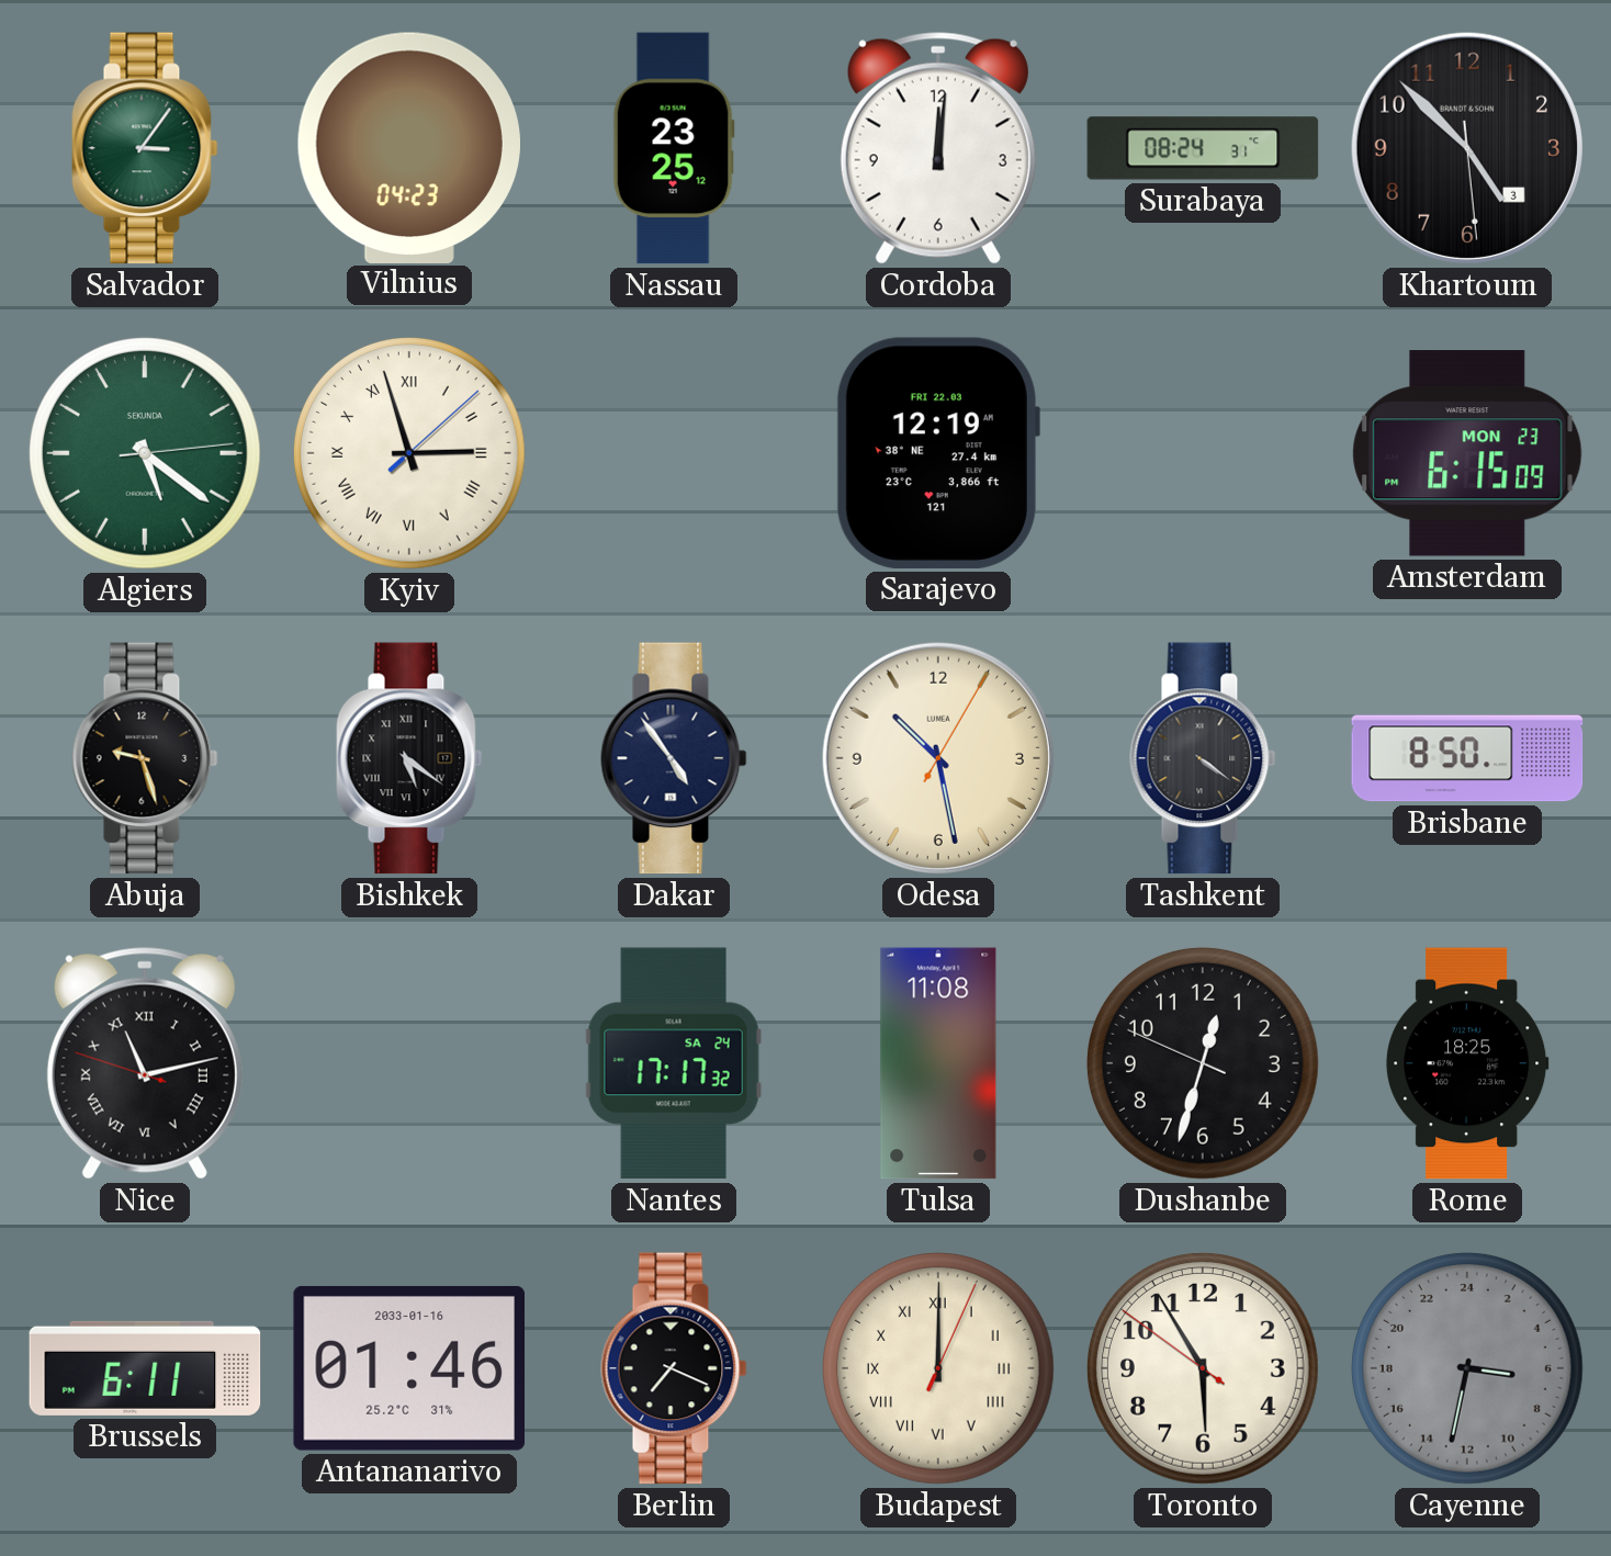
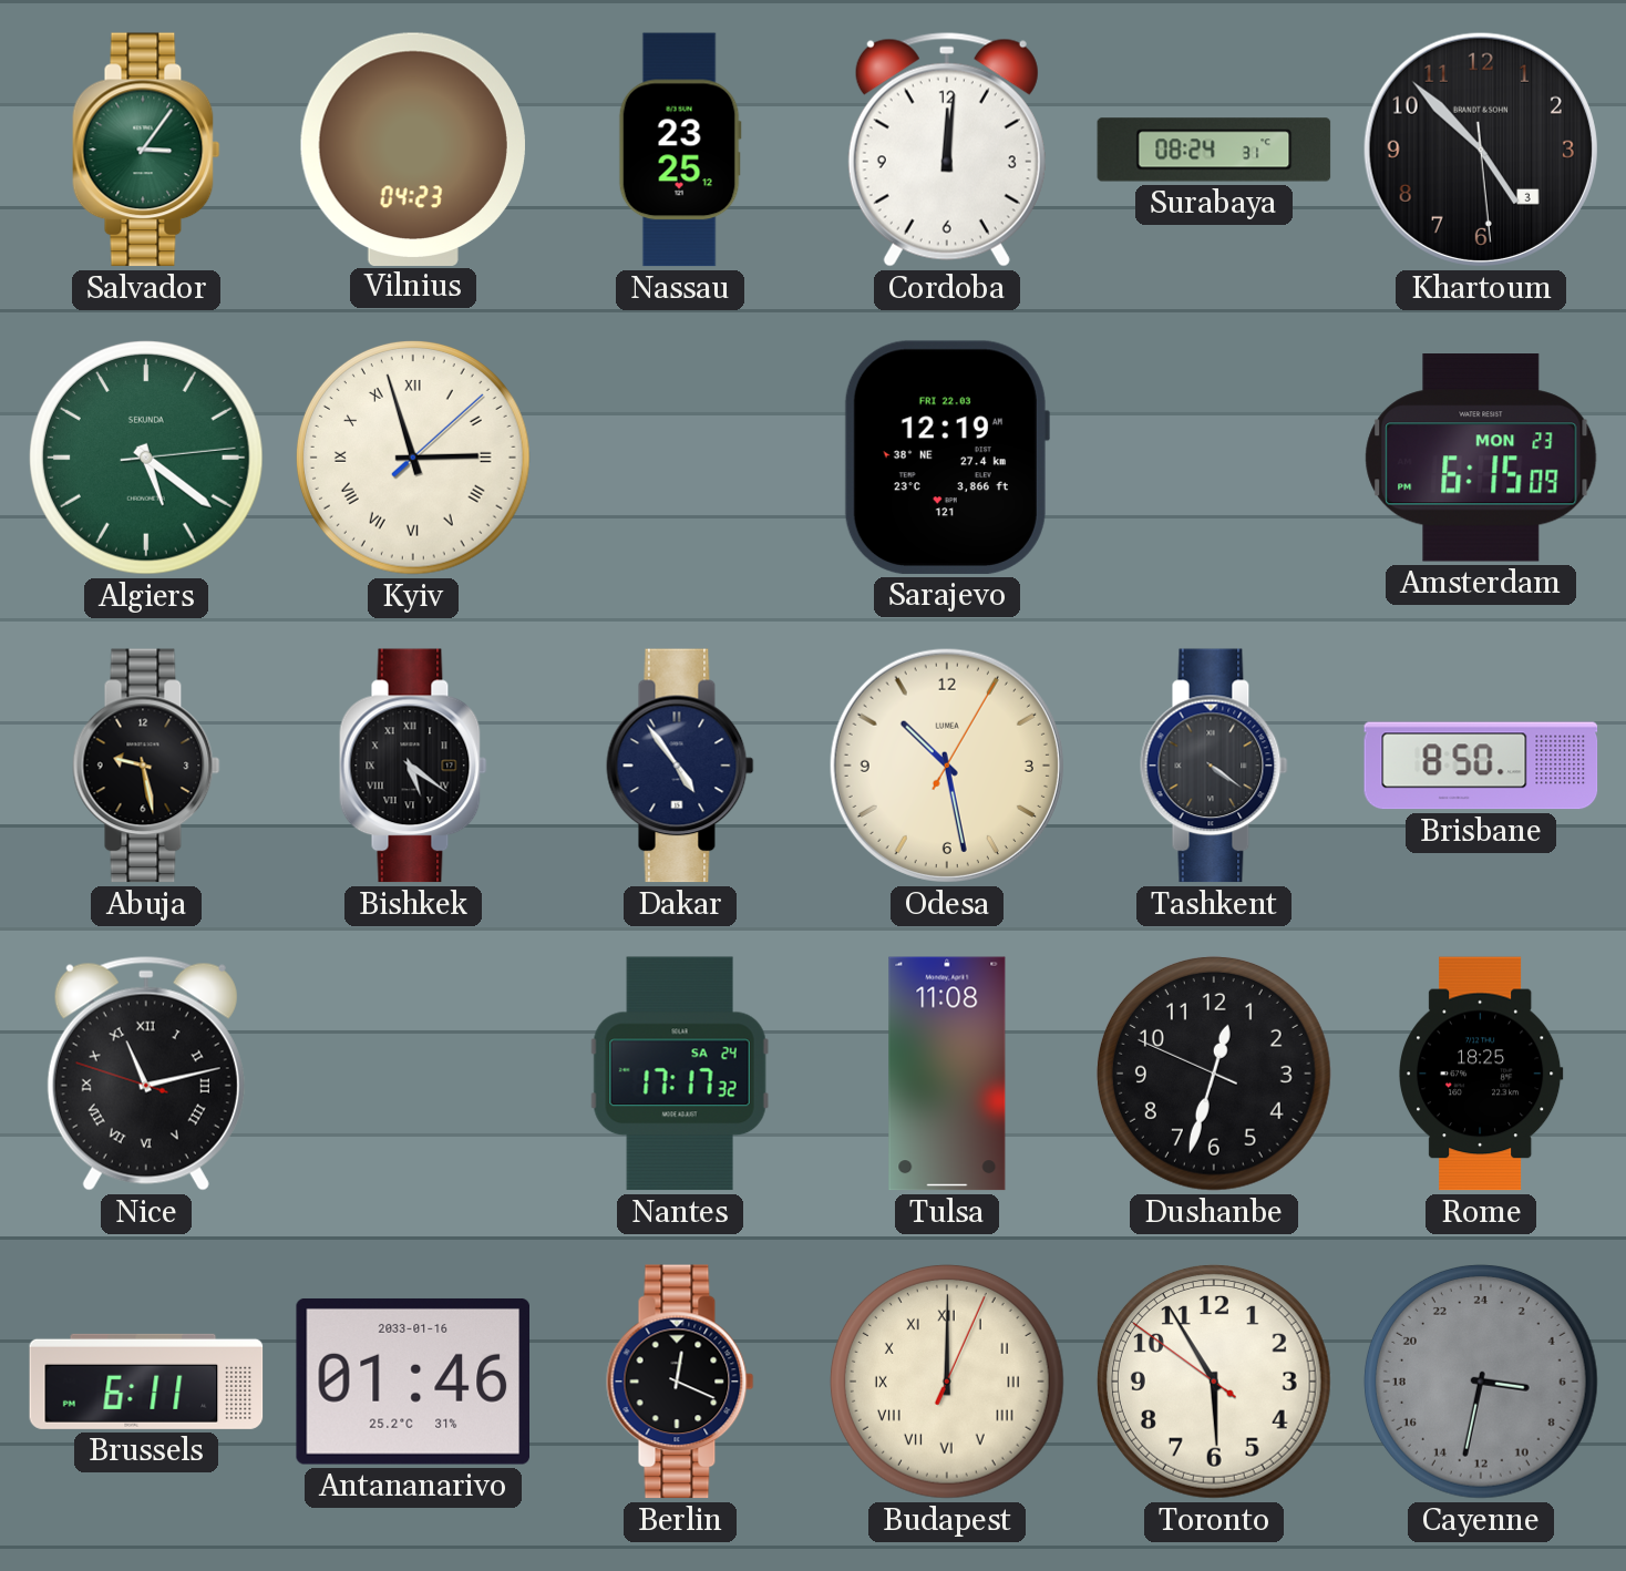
Abuja: 9:27 -> 9:28 (146, 766)
Berlin: 7:19 -> 12:19 (680, 1382)
